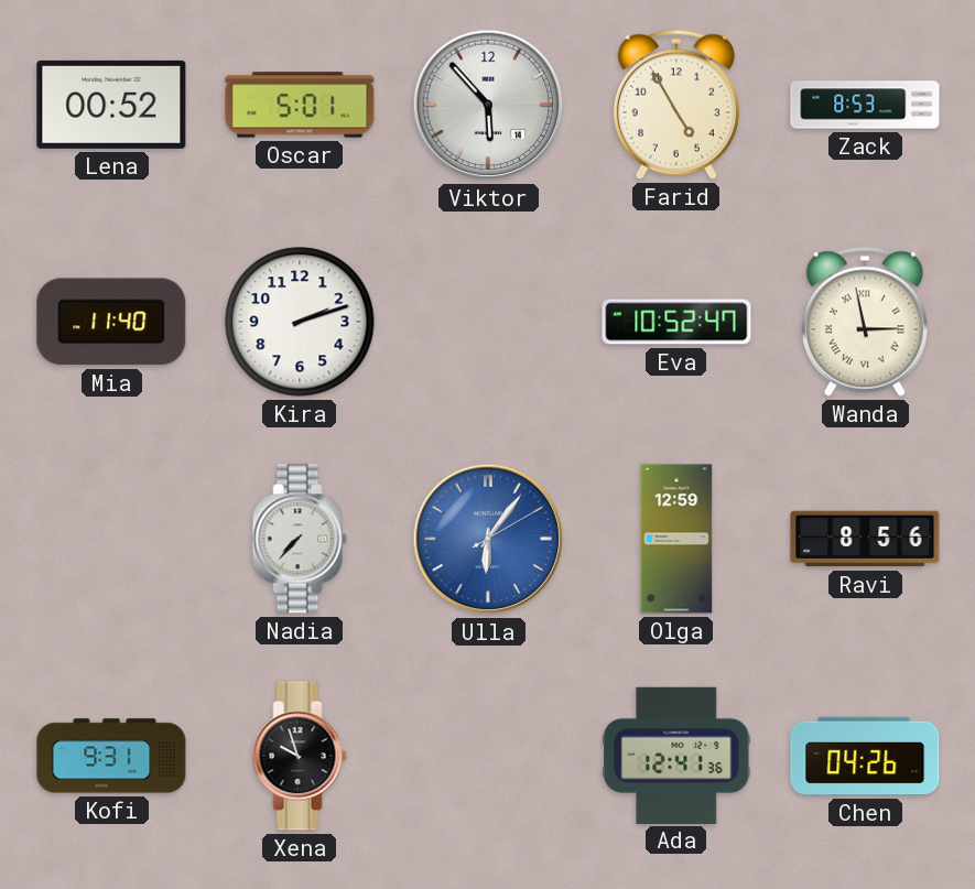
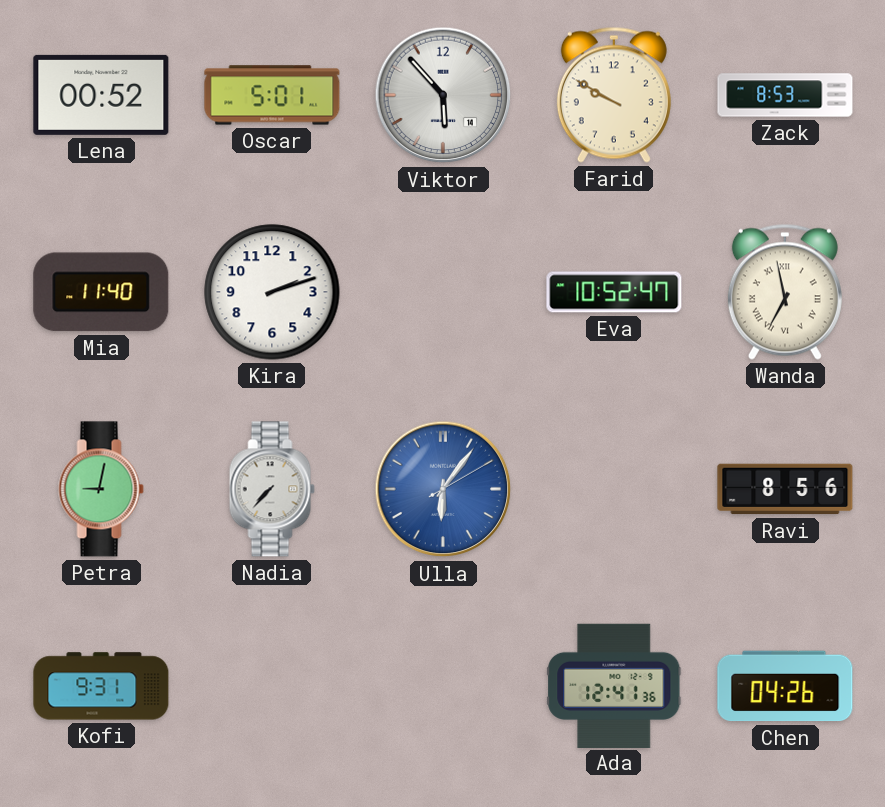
Farid: 4:55 -> 9:50 (614, 95)
Wanda: 2:58 -> 6:58 (785, 292)
Petra: none -> 9:02 (101, 489)
Olga: 12:59 -> none (676, 539)
Xena: 9:57 -> none (300, 756)
